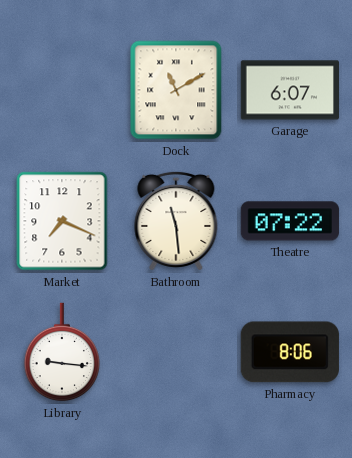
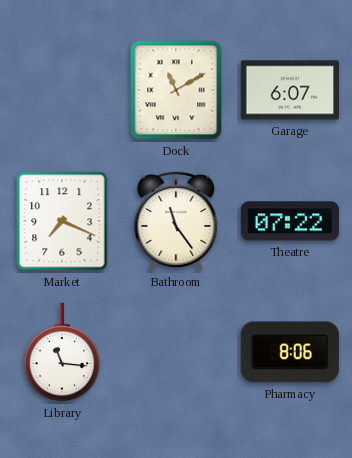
Bathroom: 11:29 -> 11:24 (176, 221)
Library: 9:16 -> 11:16 (62, 352)
